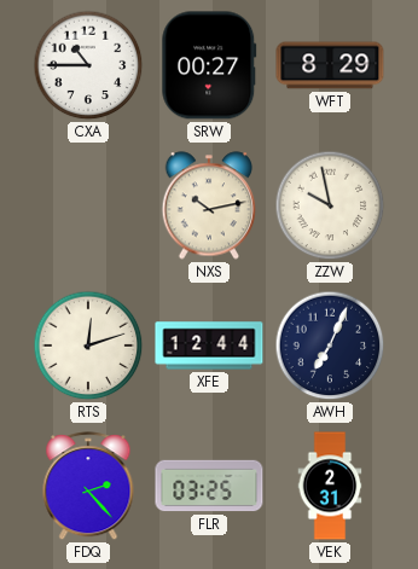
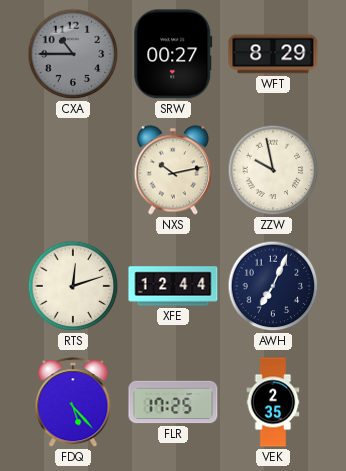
CXA dial: white -> grey (73, 54)
FDQ: 2:23 -> 5:23 (73, 403)
FLR: 03:25 -> 17:25 (173, 402)
VEK: 2:31 -> 2:35 (273, 402)
